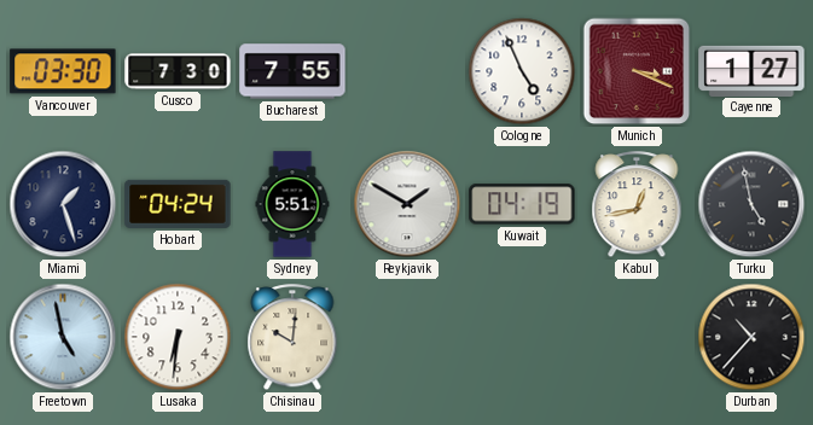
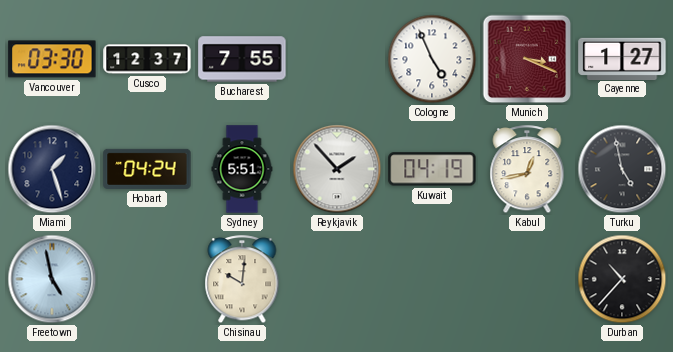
Cusco: 7:30 -> 12:37 (147, 59)
Reykjavik: 1:50 -> 1:53 (337, 169)
Lusaka: 6:31 -> none (178, 337)
